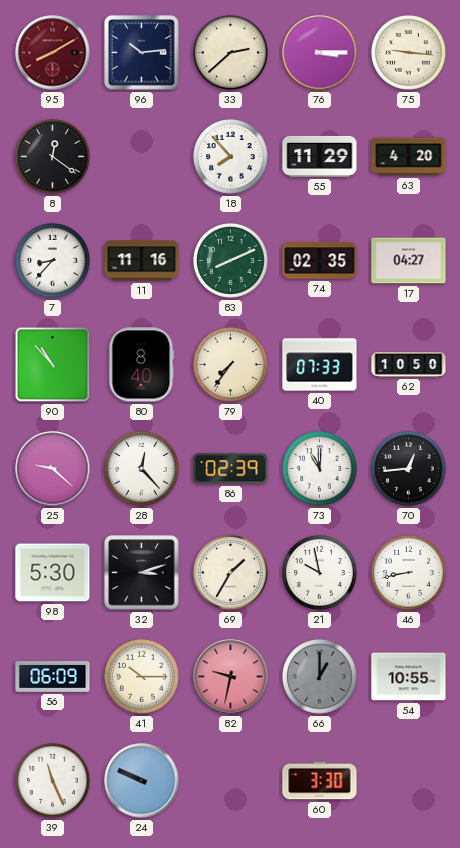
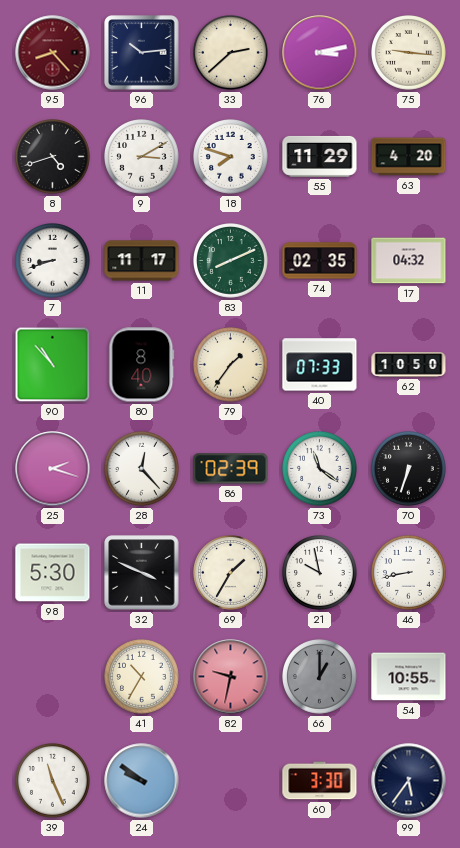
95: 8:10 -> 8:23 (53, 53)
76: 3:15 -> 3:13 (320, 53)
8: 12:21 -> 4:42 (53, 157)
9: none -> 3:10 (142, 157)
18: 7:53 -> 7:48 (231, 157)
7: 8:37 -> 8:42 (53, 261)
11: 11:16 -> 11:17 (142, 261)
17: 04:27 -> 04:32 (409, 261)
79: 7:36 -> 1:36 (231, 365)
25: 9:22 -> 2:18 (53, 469)
73: 11:00 -> 11:21 (320, 469)
70: 12:44 -> 6:33 (409, 469)
32: 3:12 -> 3:49 (142, 573)
56: 06:09 -> none (53, 677)
41: 10:15 -> 10:35 (142, 677)
24: 9:49 -> 9:51 (142, 781)
99: none -> 5:36 (409, 781)
